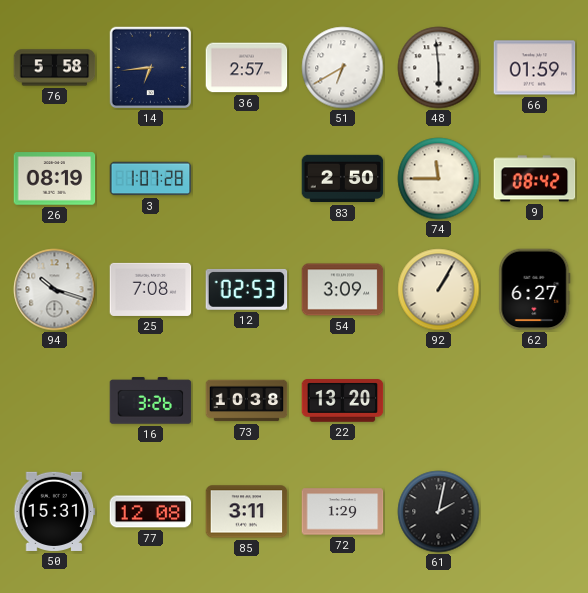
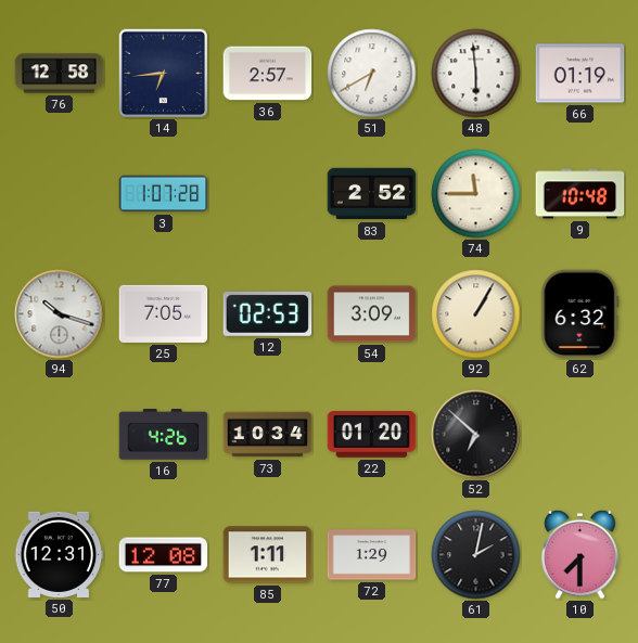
76: 5:58 -> 12:58 (60, 74)
66: 01:59 -> 01:19 (580, 74)
26: 08:19 -> none (55, 179)
83: 2:50 -> 2:52 (372, 194)
9: 08:42 -> 10:48 (580, 194)
25: 7:08 -> 7:05 (164, 313)
62: 6:27 -> 6:32 (580, 314)
16: 3:26 -> 4:26 (164, 435)
73: 10:38 -> 10:34 (268, 435)
22: 13:20 -> 01:20 (372, 435)
52: none -> 6:52 (476, 435)
50: 15:31 -> 12:31 (60, 554)
85: 3:11 -> 1:11 (268, 555)
10: none -> 7:30 (580, 554)
